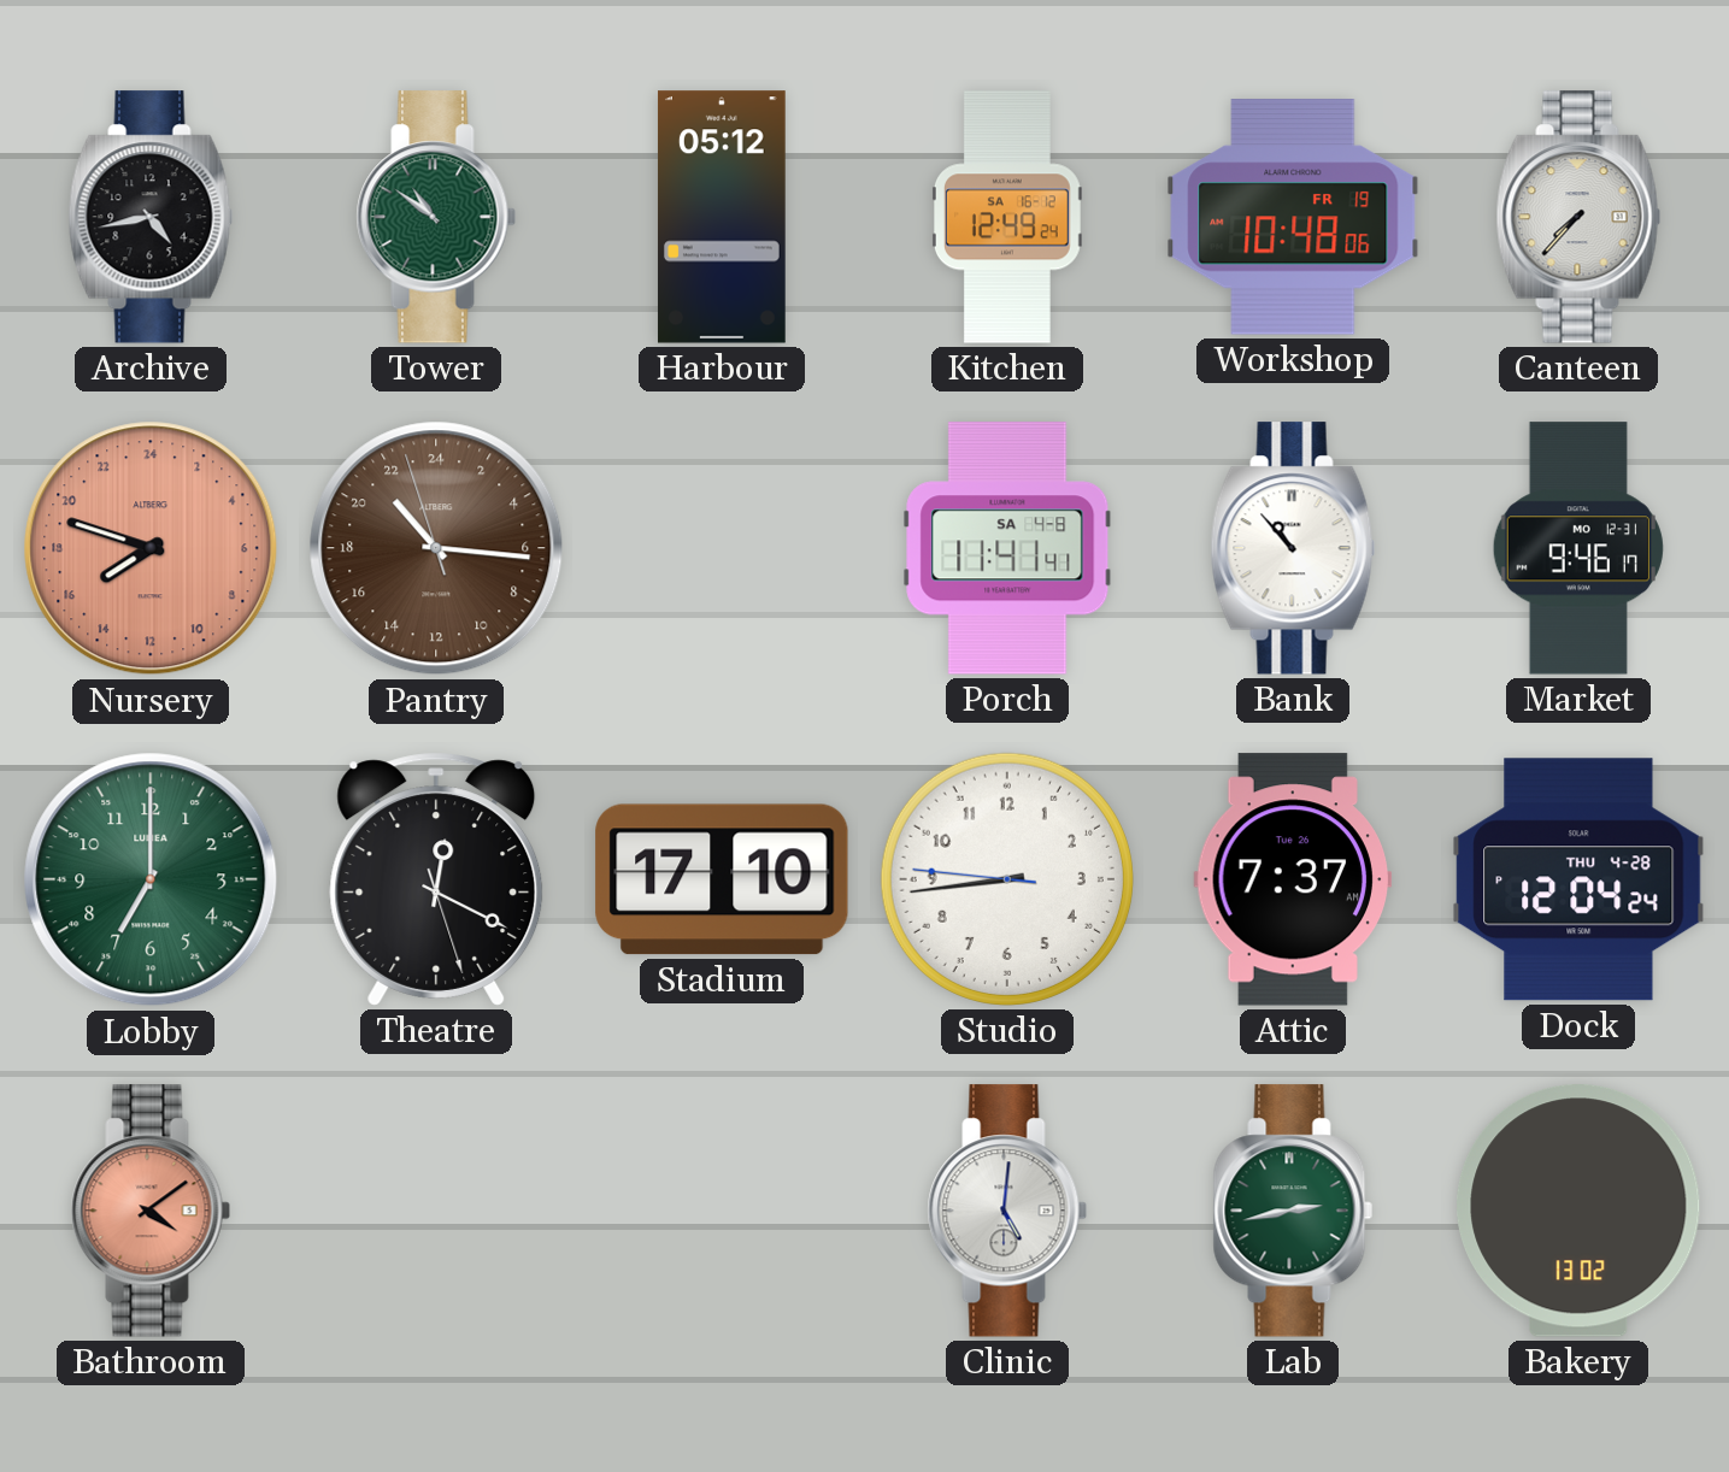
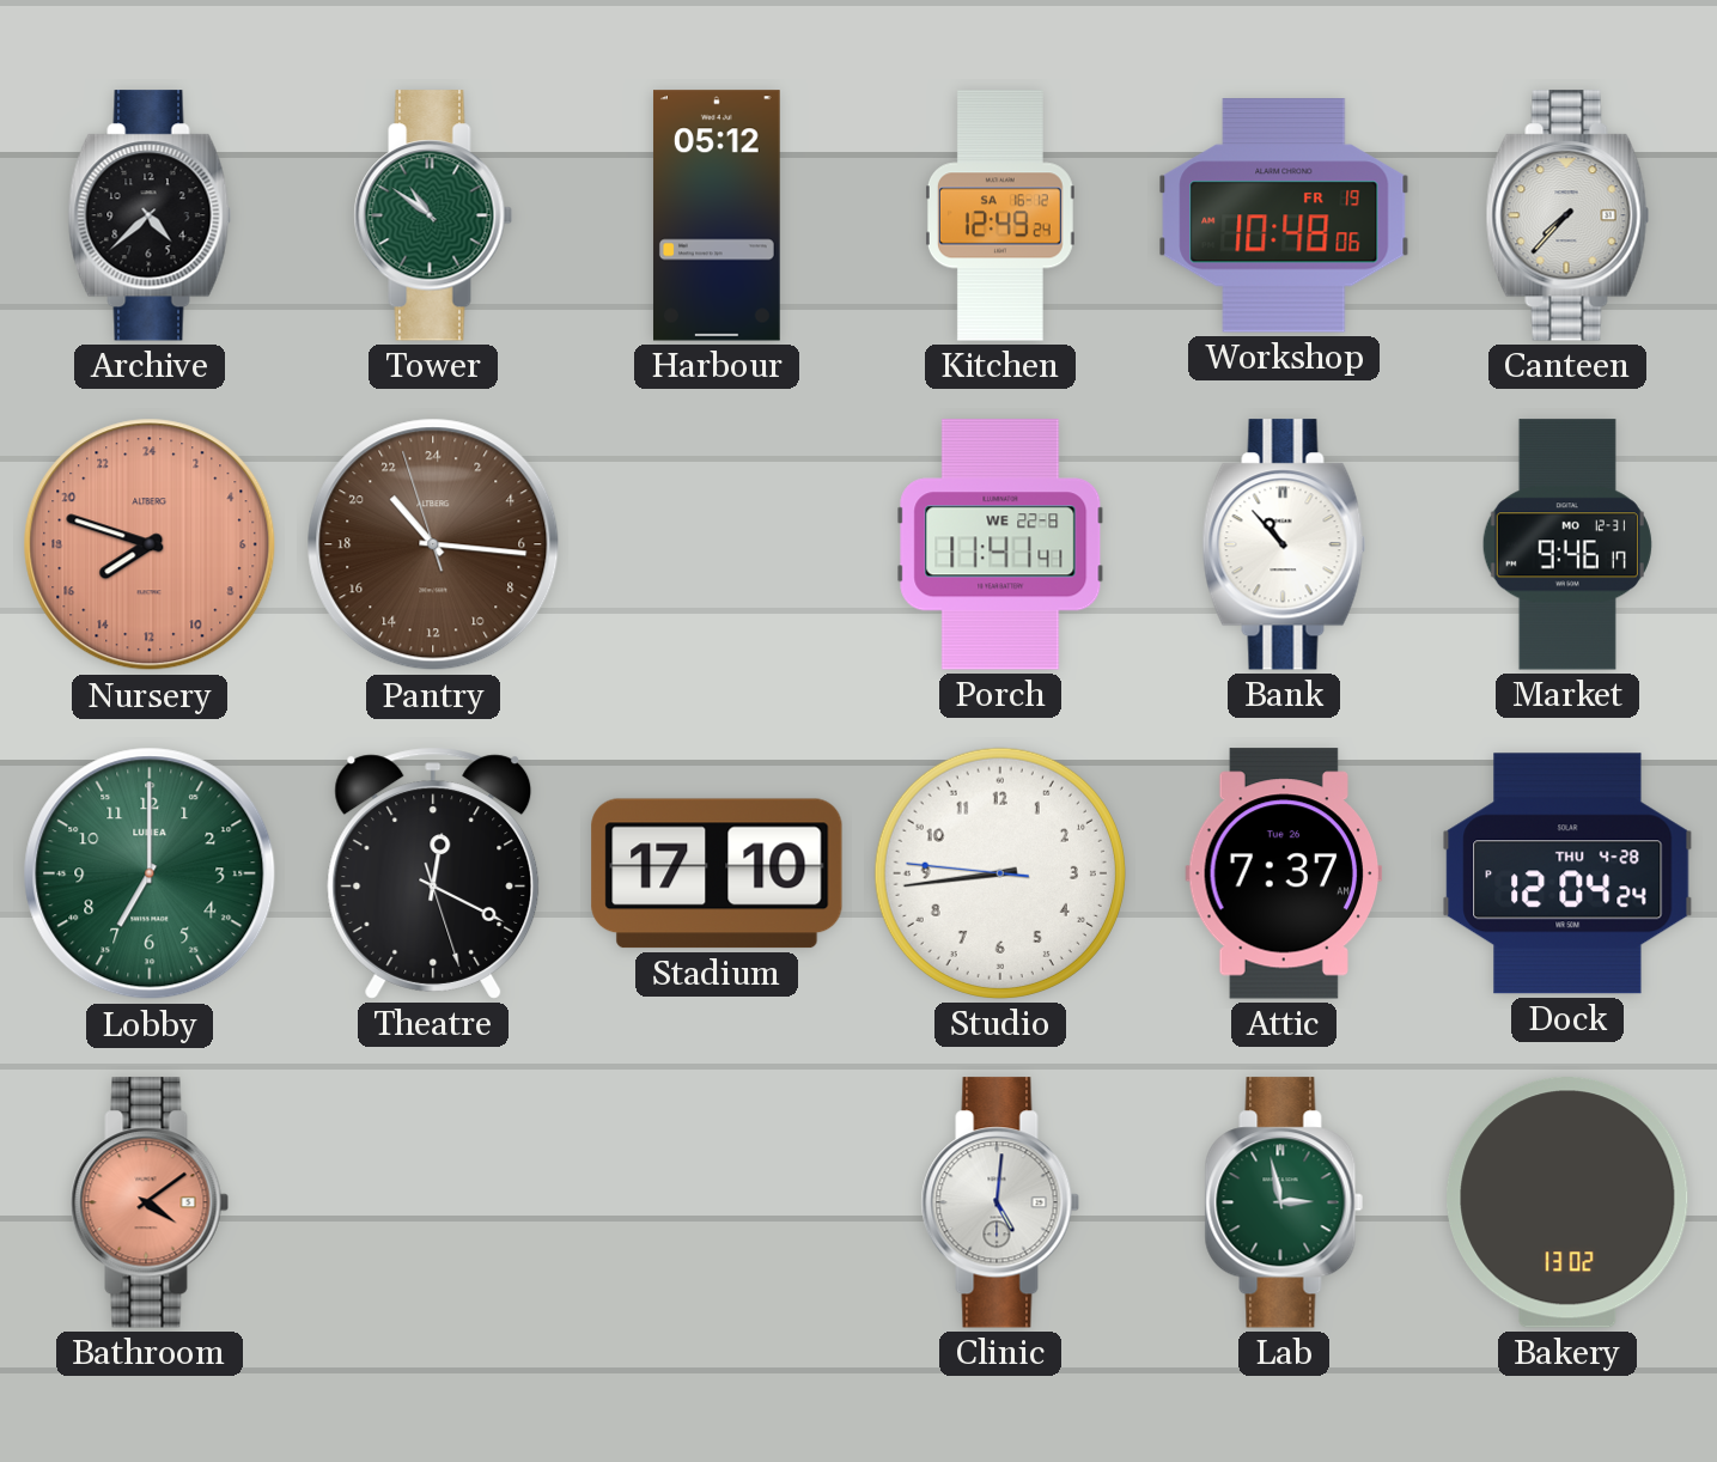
Archive: 4:43 -> 4:38 (150, 215)
Porch date: SA 4-8 -> WE 22-8 (1000, 544)
Lab: 2:43 -> 2:58 (1284, 1202)
